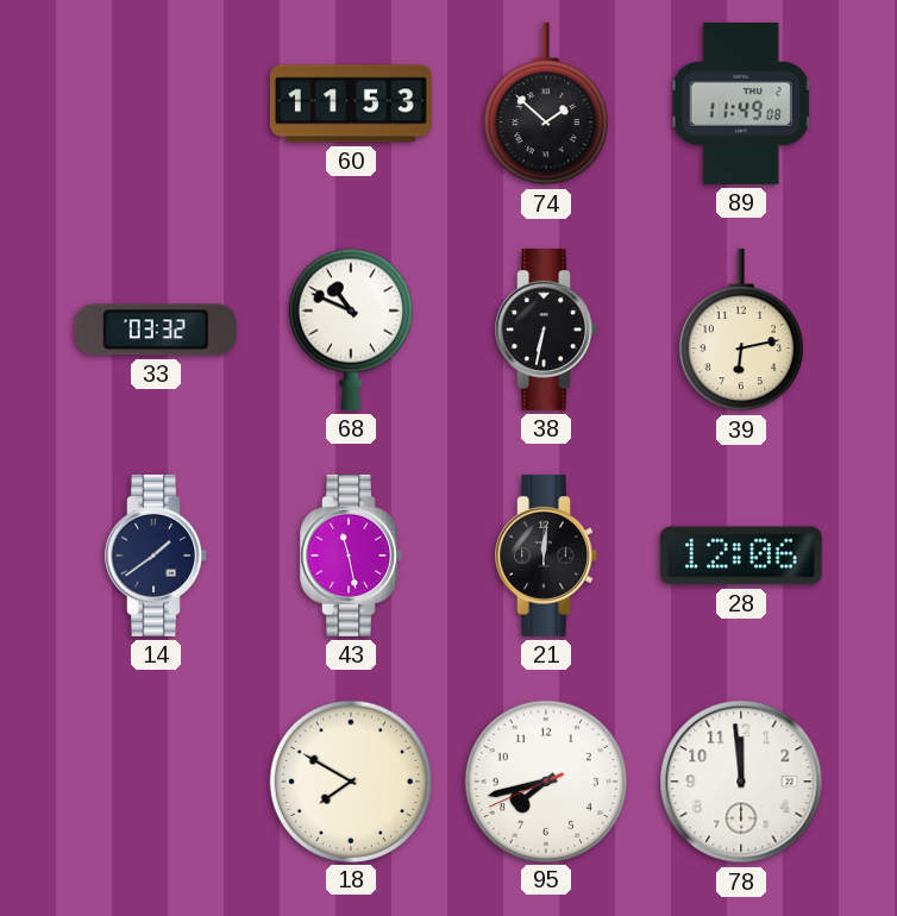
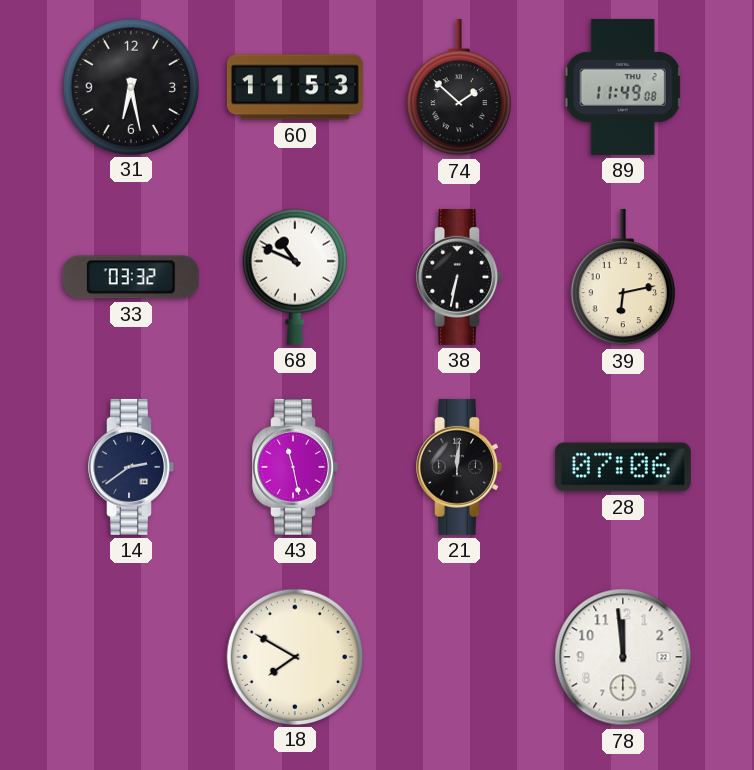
31: none -> 6:28 (130, 86)
14: 1:39 -> 2:39 (131, 467)
28: 12:06 -> 07:06 (623, 467)
95: 7:42 -> none (545, 780)
